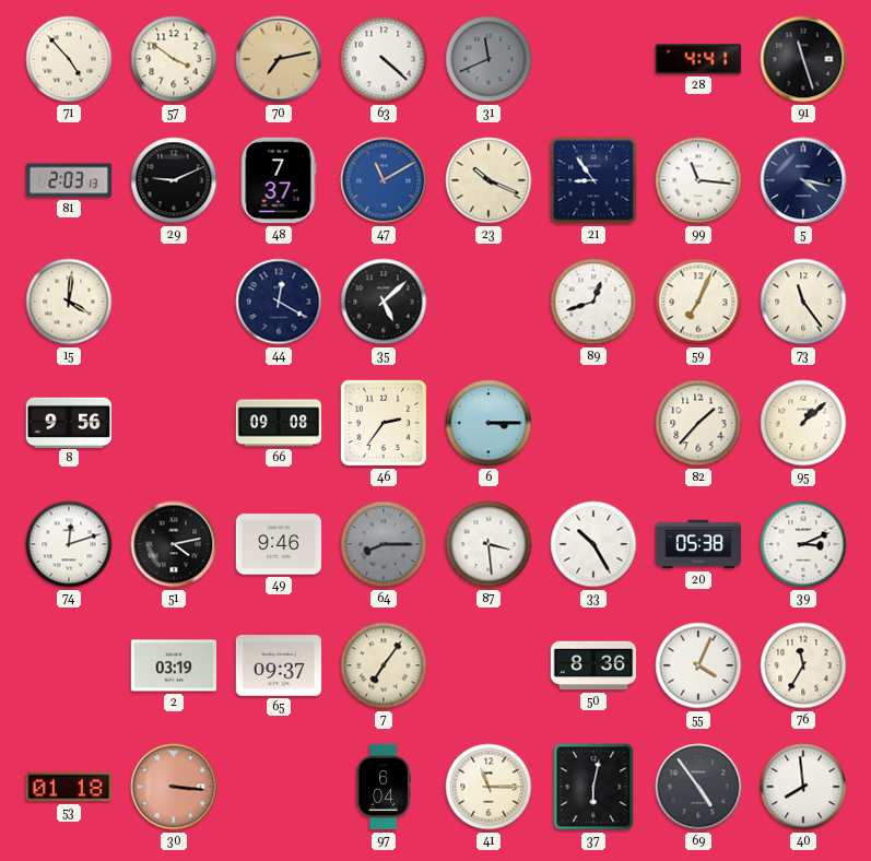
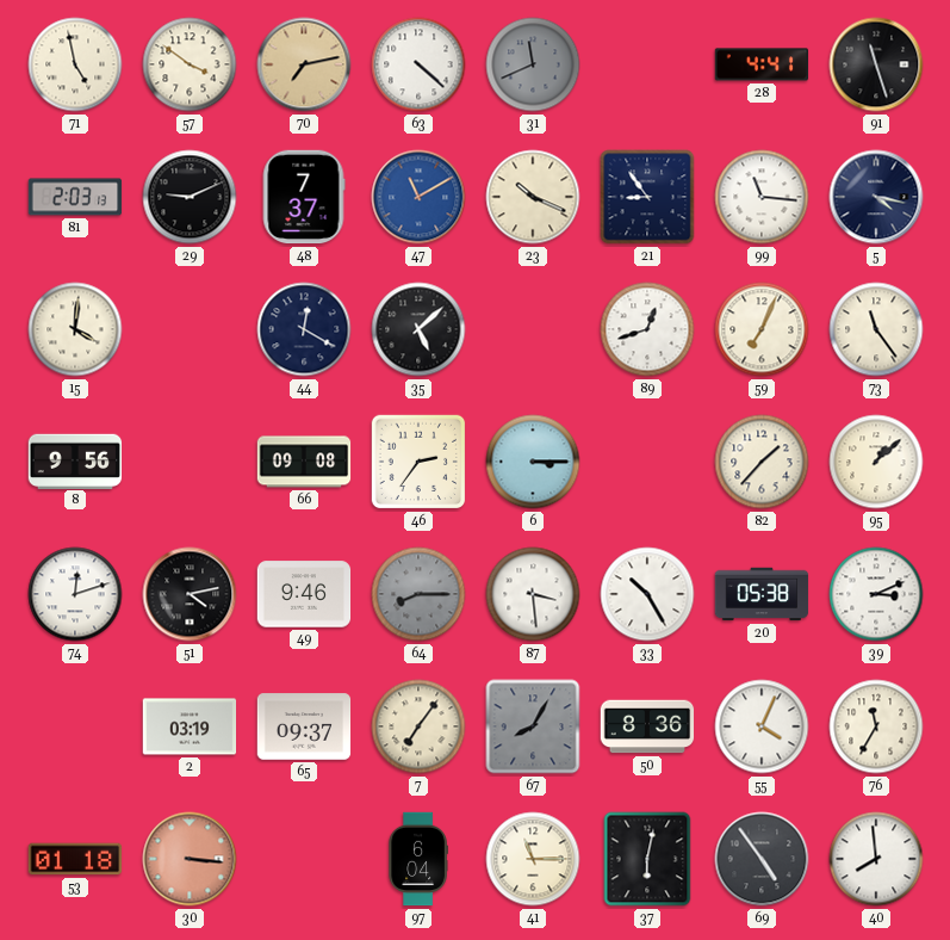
71: 4:53 -> 4:58 (75, 64)
67: none -> 8:05 (533, 726)
